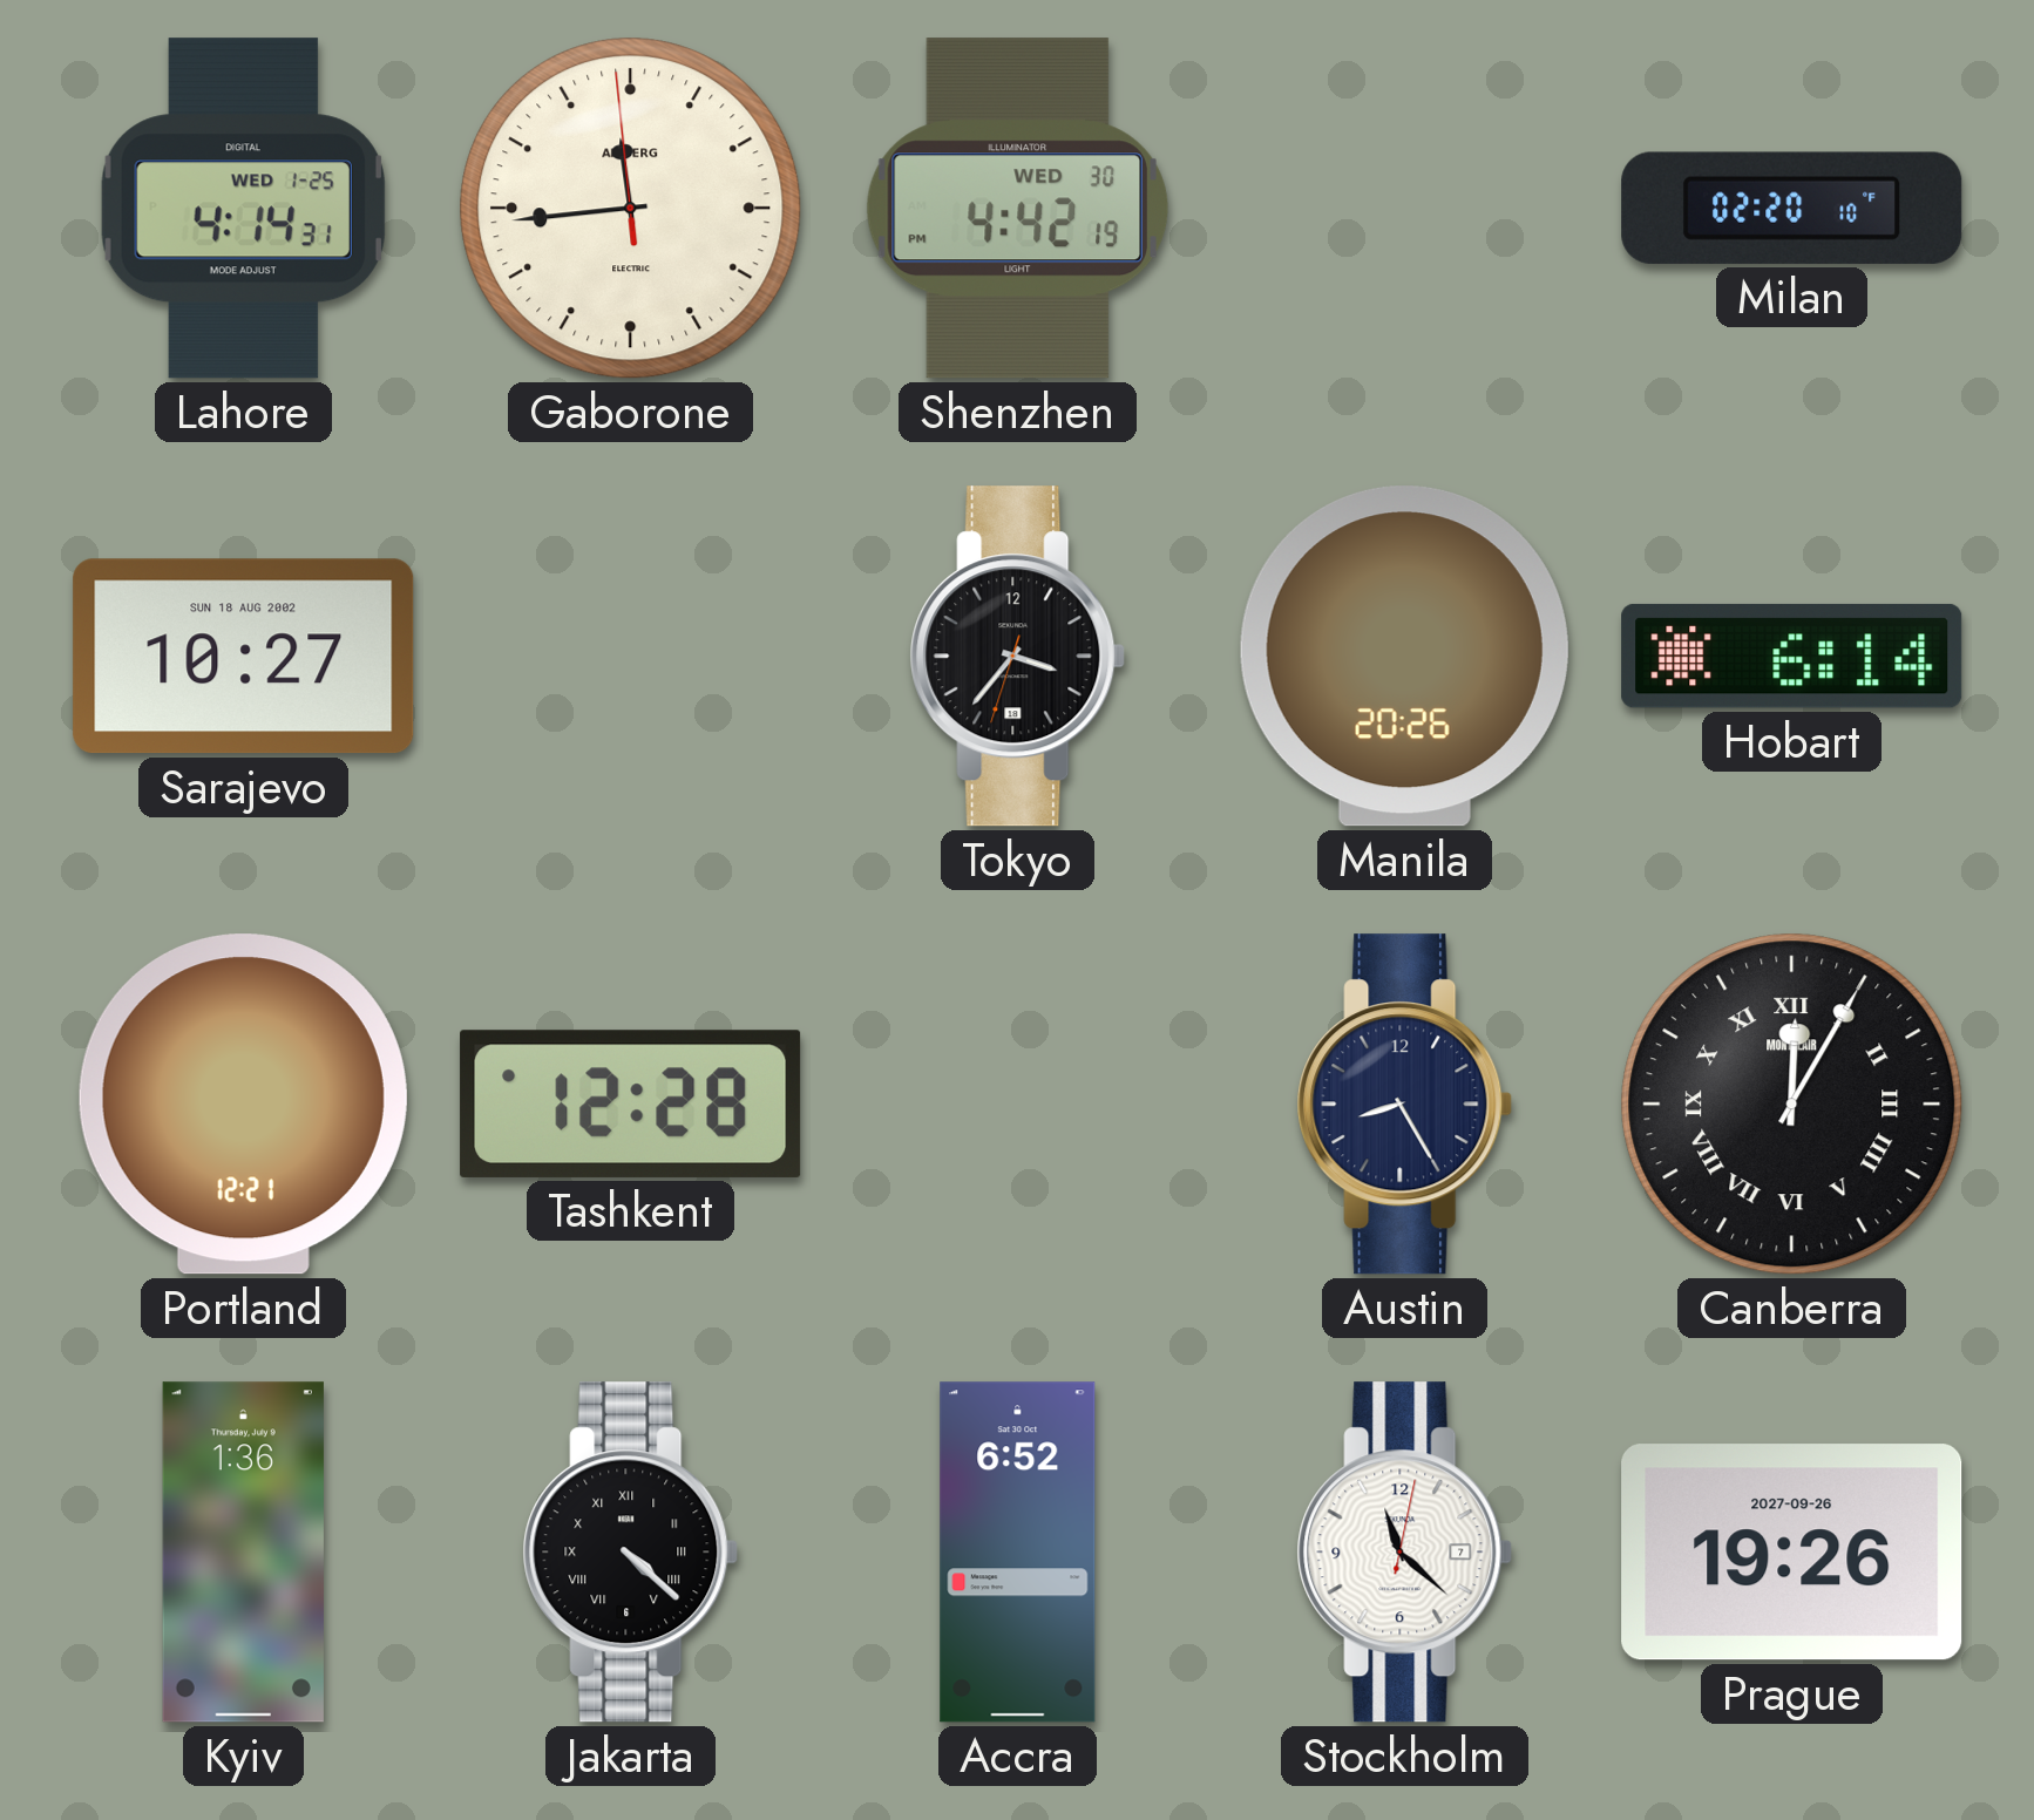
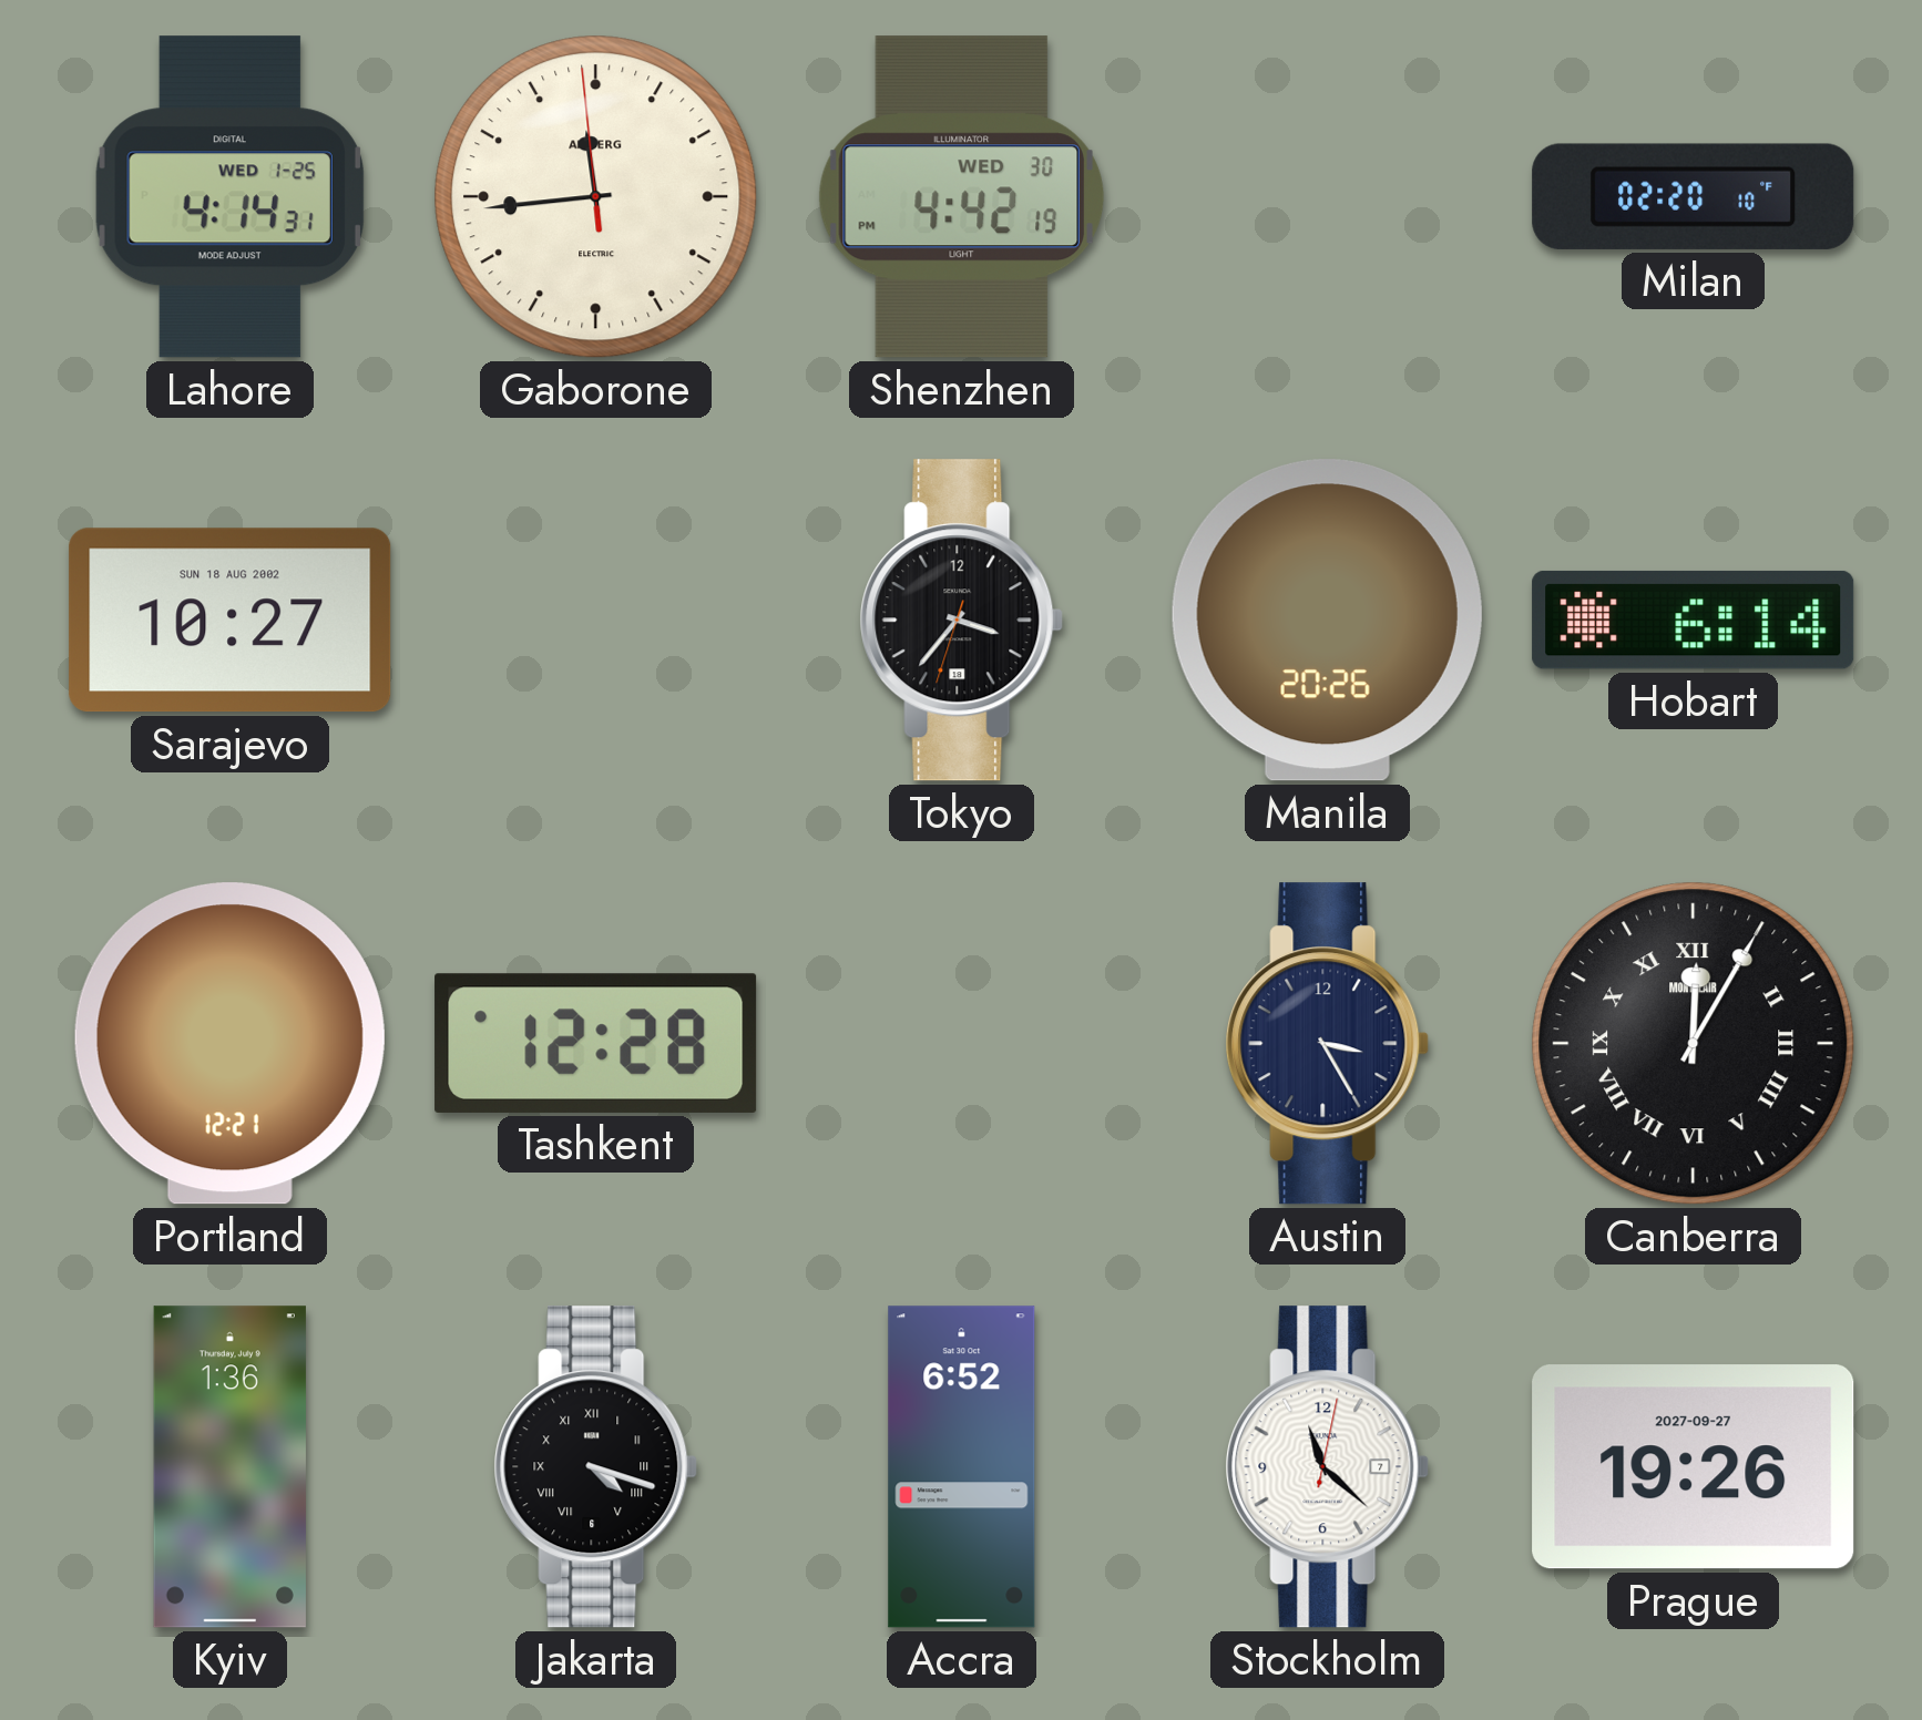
Austin: 8:25 -> 3:25 (1328, 1044)
Jakarta: 4:22 -> 4:18 (596, 1467)
Prague date: 2027-09-26 -> 2027-09-27 (1694, 1467)
